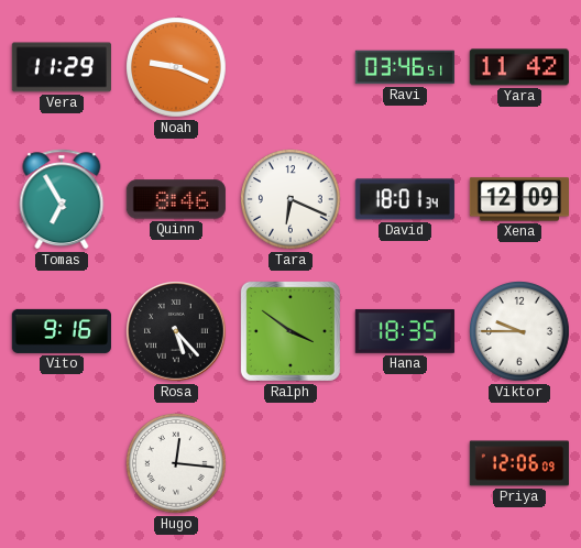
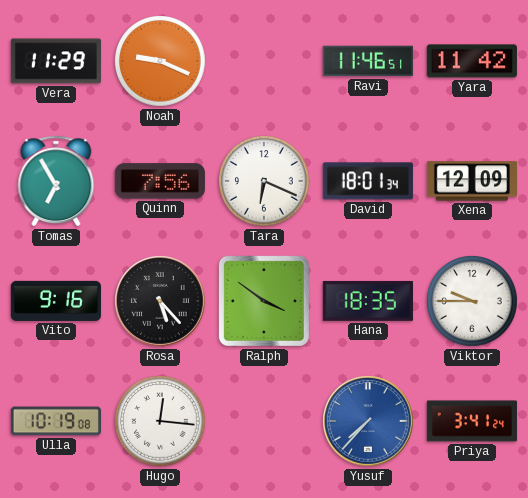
Ravi: 03:46 -> 11:46 (367, 61)
Quinn: 8:46 -> 7:56 (160, 181)
Ulla: none -> 10:19 (55, 421)
Yusuf: none -> 7:37 (369, 422)
Priya: 12:06 -> 3:41 (472, 421)
